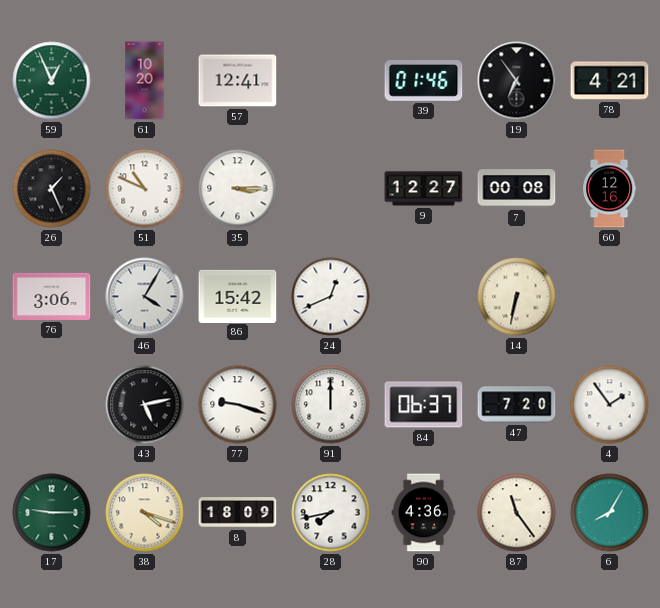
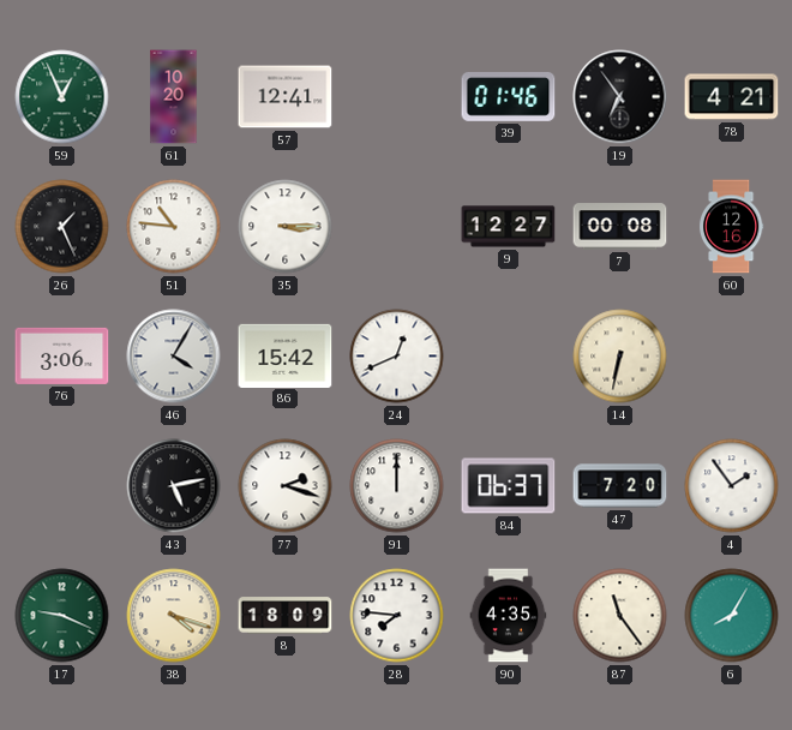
51: 10:49 -> 10:46 (174, 227)
77: 9:18 -> 2:18 (286, 486)
17: 9:15 -> 9:19 (62, 616)
28: 7:43 -> 7:46 (397, 616)
90: 4:36 -> 4:35 (509, 616)
